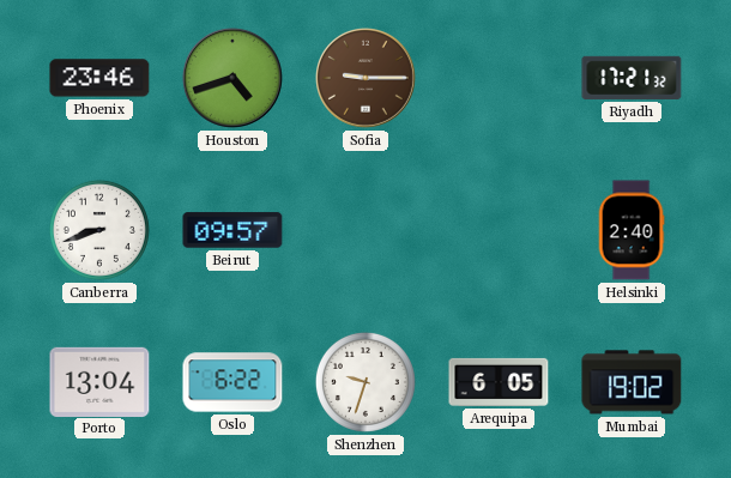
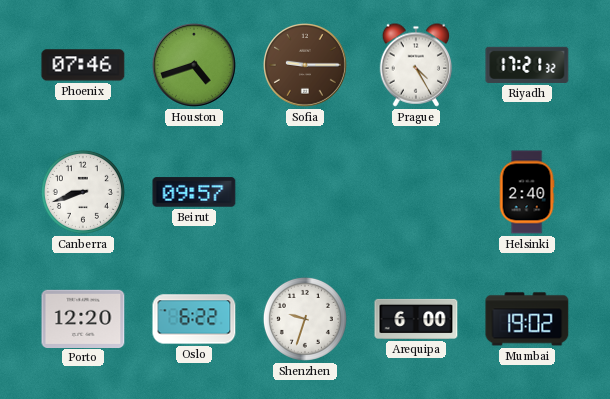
Phoenix: 23:46 -> 07:46 (83, 65)
Prague: none -> 4:25 (416, 65)
Porto: 13:04 -> 12:20 (83, 318)
Arequipa: 6:05 -> 6:00 (416, 319)
